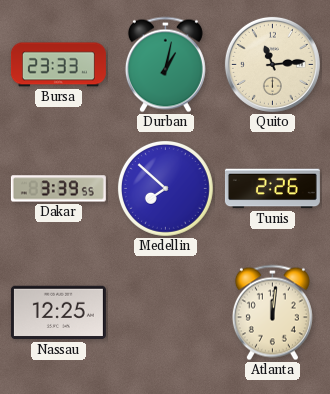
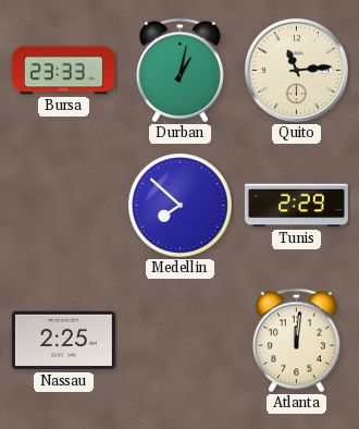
Dakar: 3:39 -> none (58, 189)
Tunis: 2:26 -> 2:29 (296, 206)
Nassau: 12:25 -> 2:25 (63, 341)
